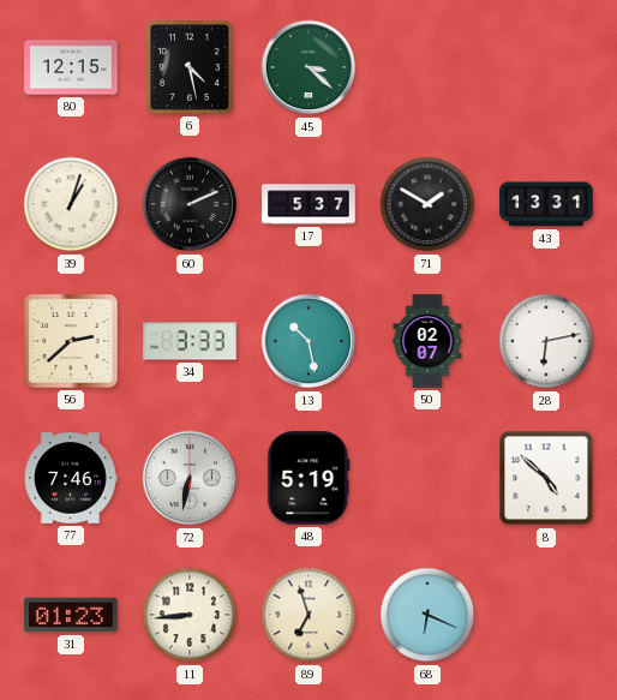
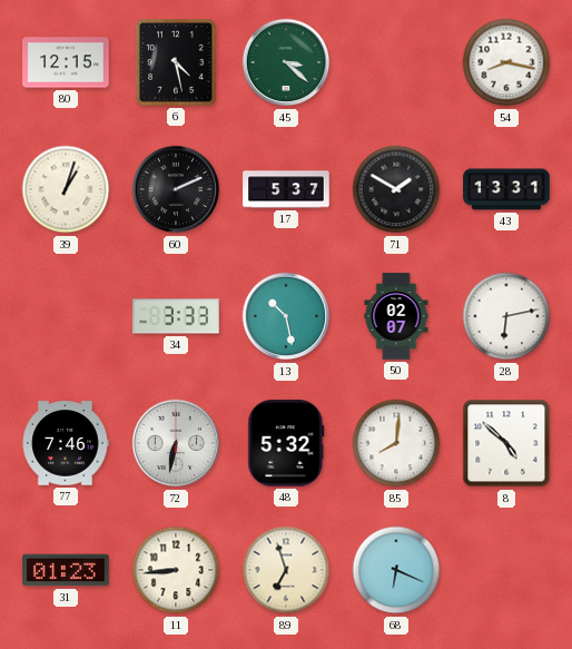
54: none -> 8:17 (506, 62)
56: 2:38 -> none (71, 341)
48: 5:19 -> 5:32 (286, 443)
85: none -> 8:01 (396, 443)
